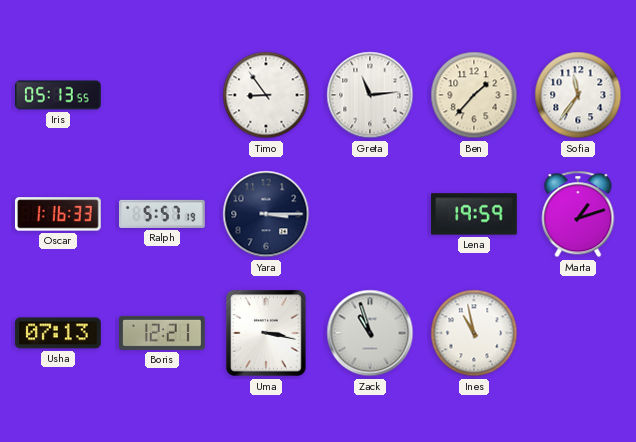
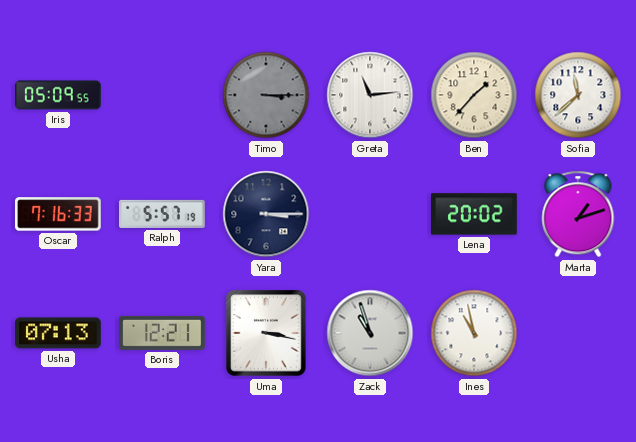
Iris: 05:13 -> 05:09 (58, 95)
Timo: 8:54 -> 3:15 (266, 95)
Timo dial: white -> grey (266, 95)
Sofia: 11:36 -> 11:38 (578, 95)
Oscar: 1:16 -> 7:16 (59, 214)
Lena: 19:59 -> 20:02 (474, 214)
